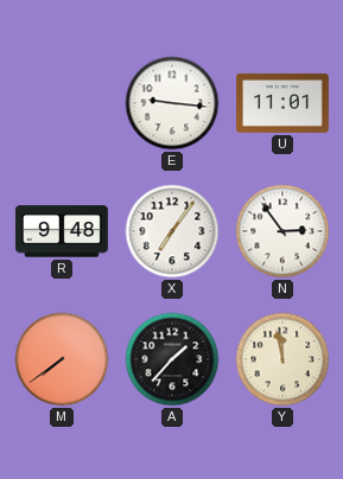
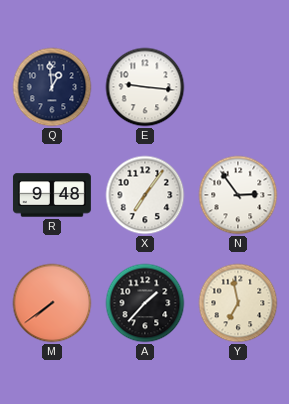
Q: none -> 12:59 (52, 87)
U: 11:01 -> none (282, 103)
Y: 11:58 -> 6:58 (238, 303)
